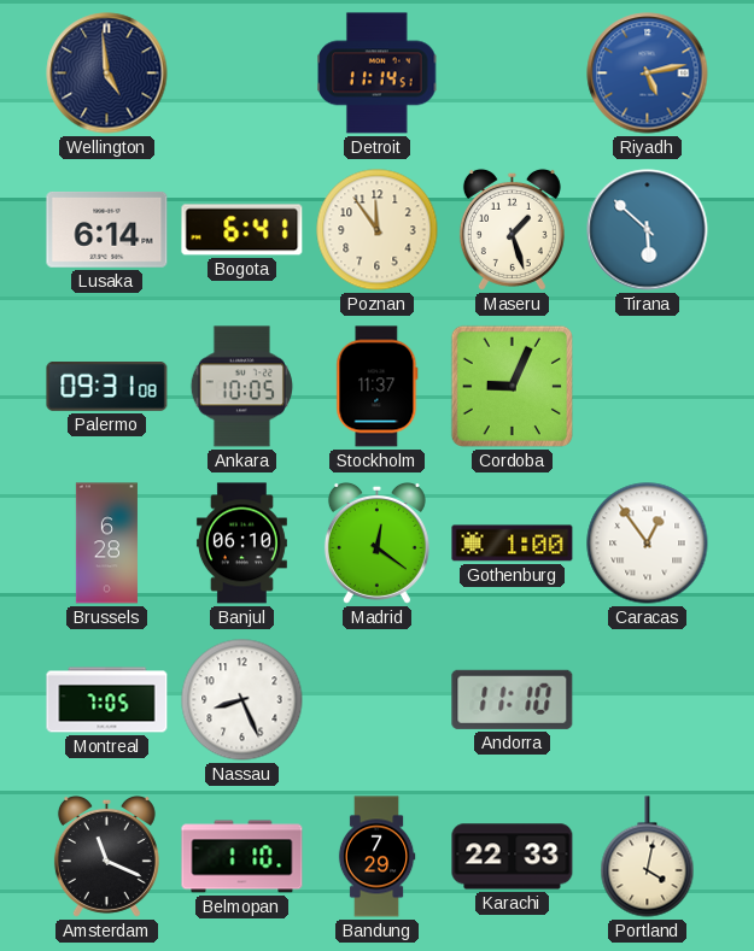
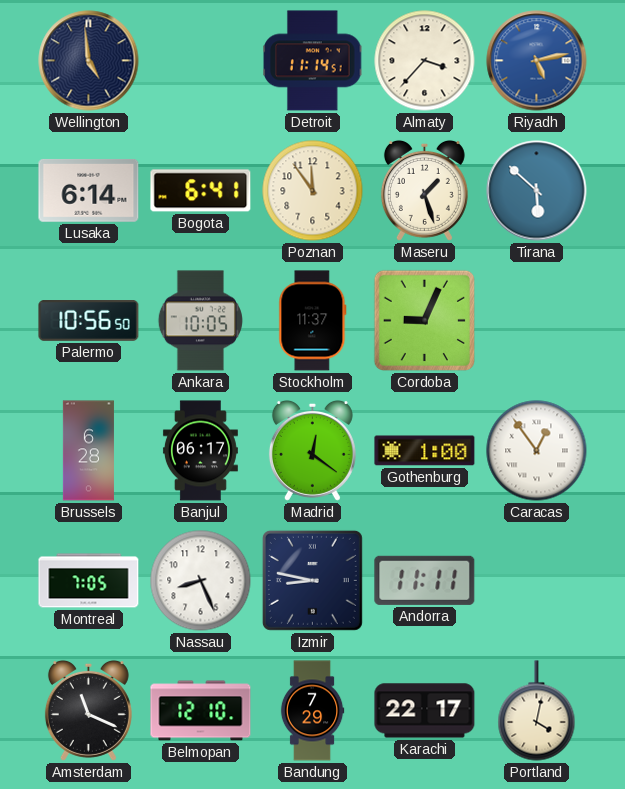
Almaty: none -> 3:37 (425, 61)
Palermo: 09:31 -> 10:56 (89, 321)
Banjul: 06:10 -> 06:17 (200, 451)
Izmir: none -> 8:47 (312, 580)
Andorra: 11:10 -> 11:11 (425, 580)
Belmopan: 1:10 -> 12:10 (201, 711)
Karachi: 22:33 -> 22:17 (425, 711)
